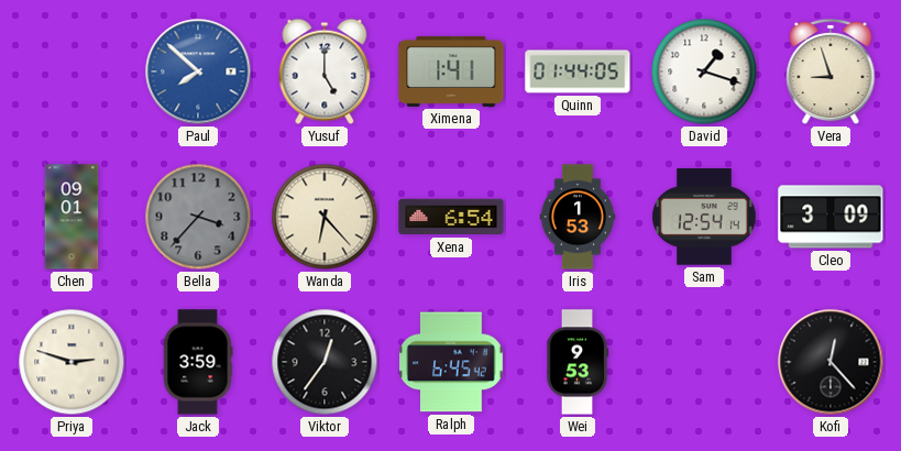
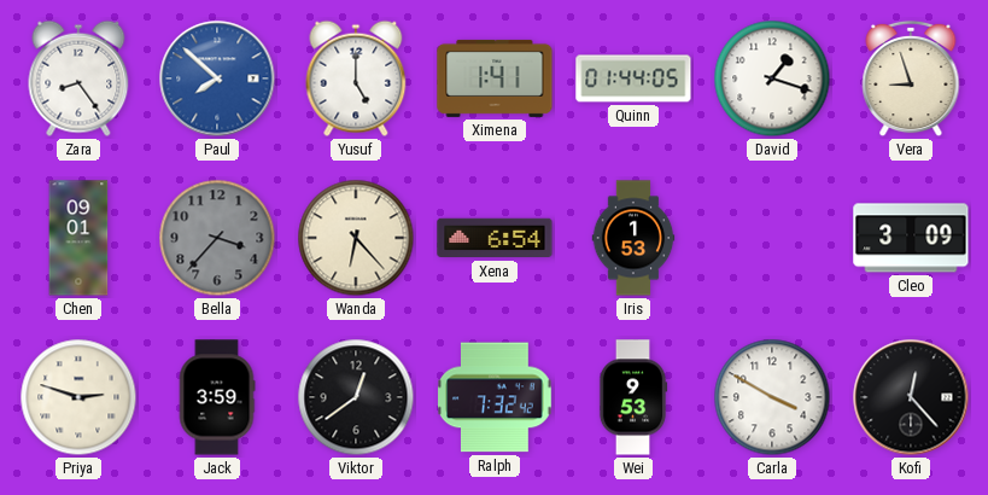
Zara: none -> 8:24 (78, 78)
Sam: 12:54 -> none (704, 217)
Viktor: 12:36 -> 12:39 (356, 397)
Ralph: 6:45 -> 7:32 (495, 397)
Carla: none -> 3:50 (772, 397)
